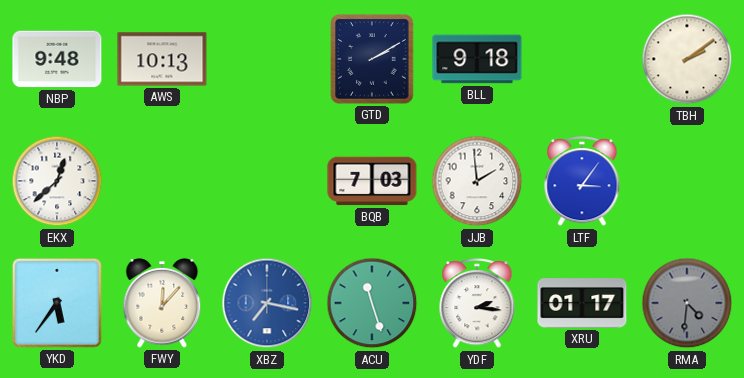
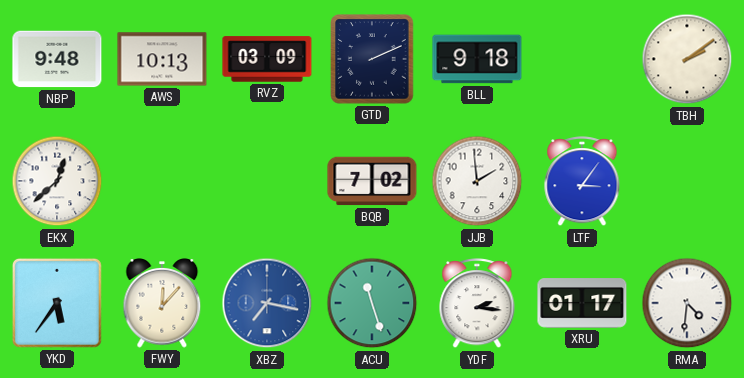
RVZ: none -> 03:09 (267, 59)
GTD: 2:10 -> 2:11 (372, 59)
BQB: 7:03 -> 7:02 (372, 181)
RMA dial: grey -> white (687, 303)
